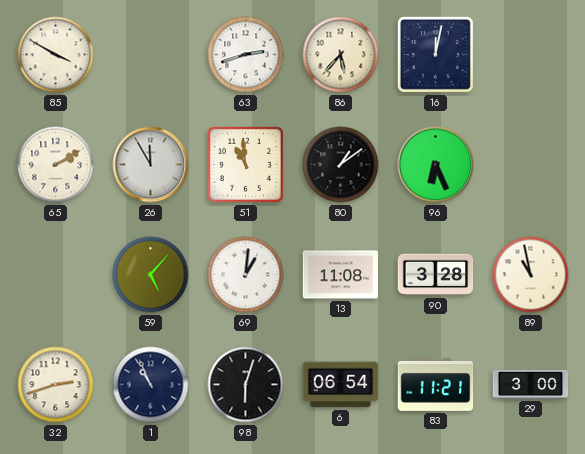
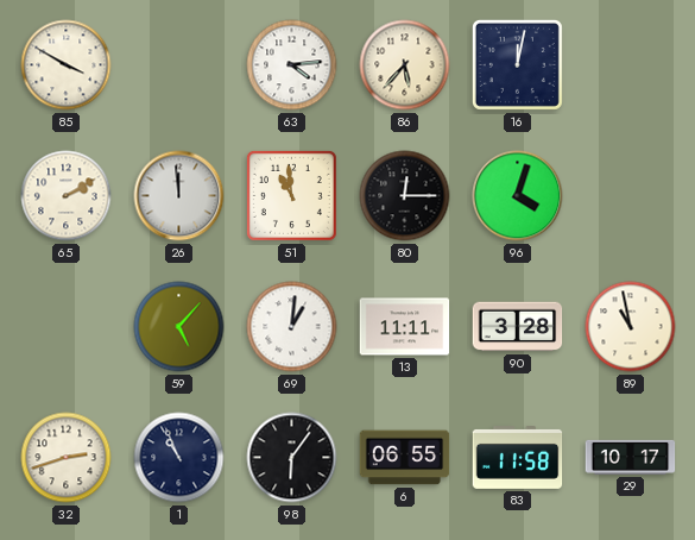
63: 2:42 -> 4:14 (292, 65)
26: 11:55 -> 11:59 (179, 196)
80: 1:09 -> 12:15 (405, 196)
96: 6:26 -> 4:03 (518, 196)
13: 11:08 -> 11:11 (405, 327)
98: 6:03 -> 6:06 (292, 458)
6: 06:54 -> 06:55 (405, 458)
83: 11:21 -> 11:58 (518, 458)
29: 3:00 -> 10:17 (631, 457)
